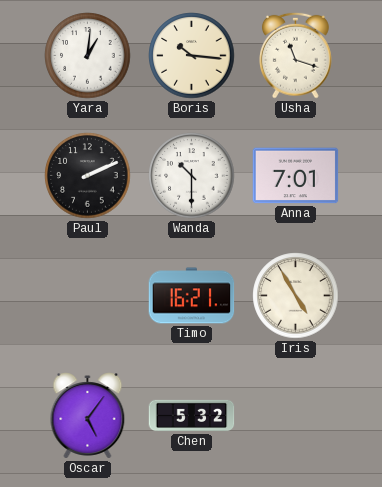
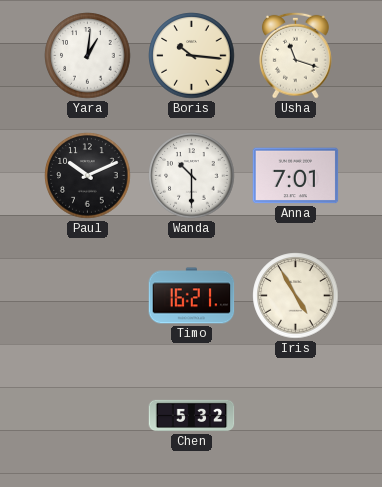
Paul: 2:11 -> 10:11 (88, 176)
Oscar: 5:06 -> none (88, 416)
